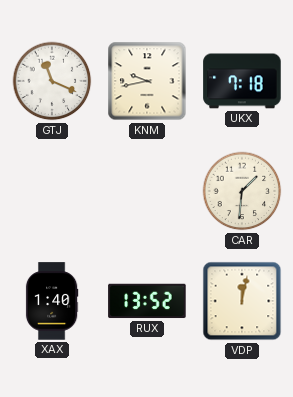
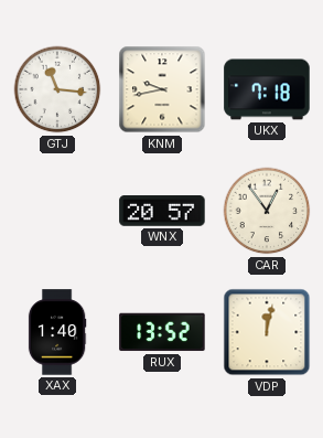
GTJ: 11:19 -> 11:16 (57, 89)
WNX: none -> 20:57 (162, 212)
CAR: 1:31 -> 12:54 (267, 211)
